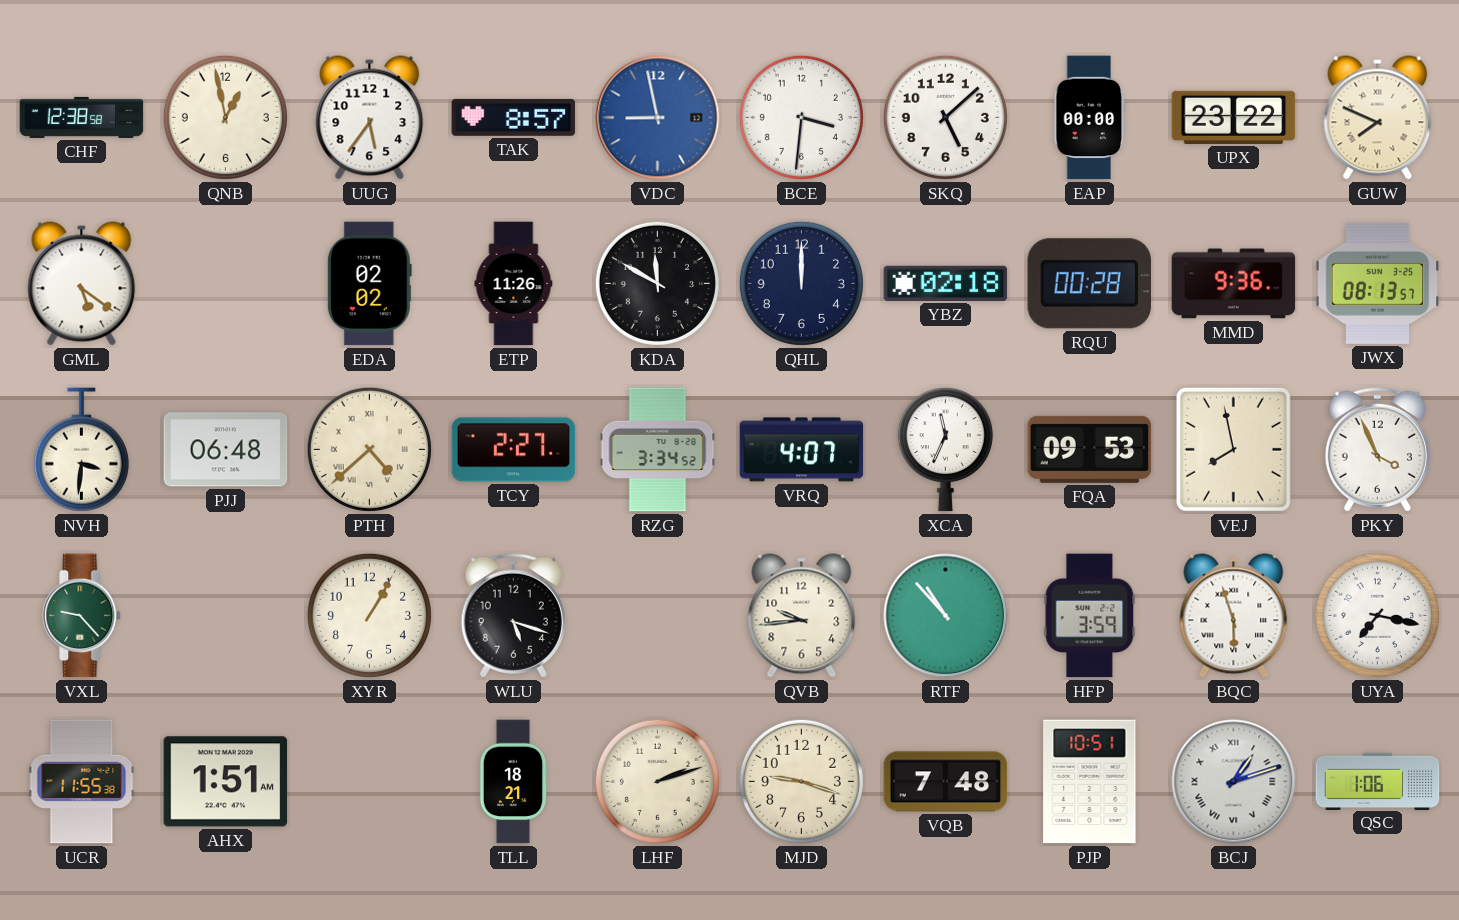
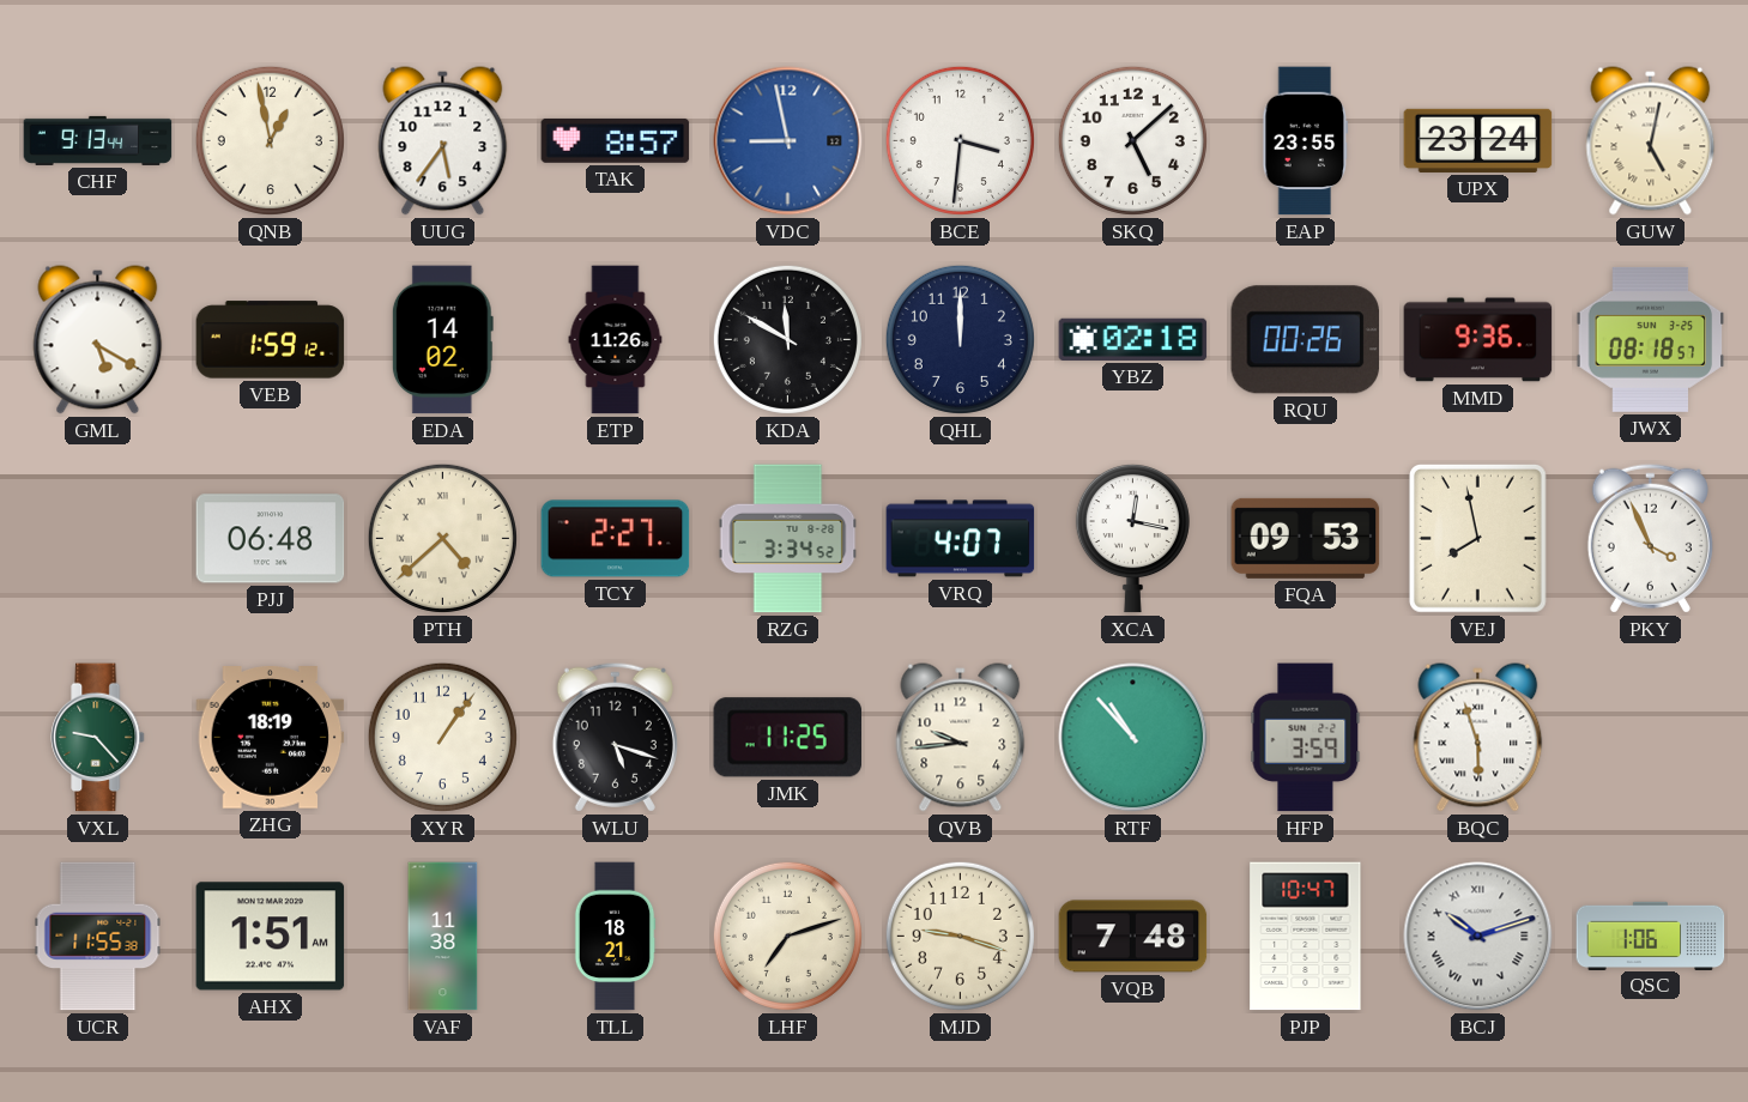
CHF: 12:38 -> 9:13 (98, 140)
EAP: 00:00 -> 23:55 (1306, 141)
UPX: 23:22 -> 23:24 (1478, 140)
GUW: 7:49 -> 5:02 (1651, 141)
GML: 5:21 -> 5:20 (98, 340)
VEB: none -> 1:59 (271, 340)
EDA: 02:02 -> 14:02 (442, 340)
RQU: 00:28 -> 00:26 (1305, 340)
JWX: 08:13 -> 08:18 (1651, 340)
NVH: 3:31 -> none (81, 450)
XCA: 11:34 -> 12:17 (1132, 538)
ZHG: none -> 18:19 (271, 738)
XYR: 1:05 -> 1:06 (442, 737)
JMK: none -> 11:25 (787, 738)
UYA: 7:17 -> none (1377, 615)
VAF: none -> 11:38 (443, 937)
LHF: 2:12 -> 7:12 (787, 936)
PJP: 10:51 -> 10:47 (1306, 937)
BCJ: 1:12 -> 10:12 (1478, 937)
